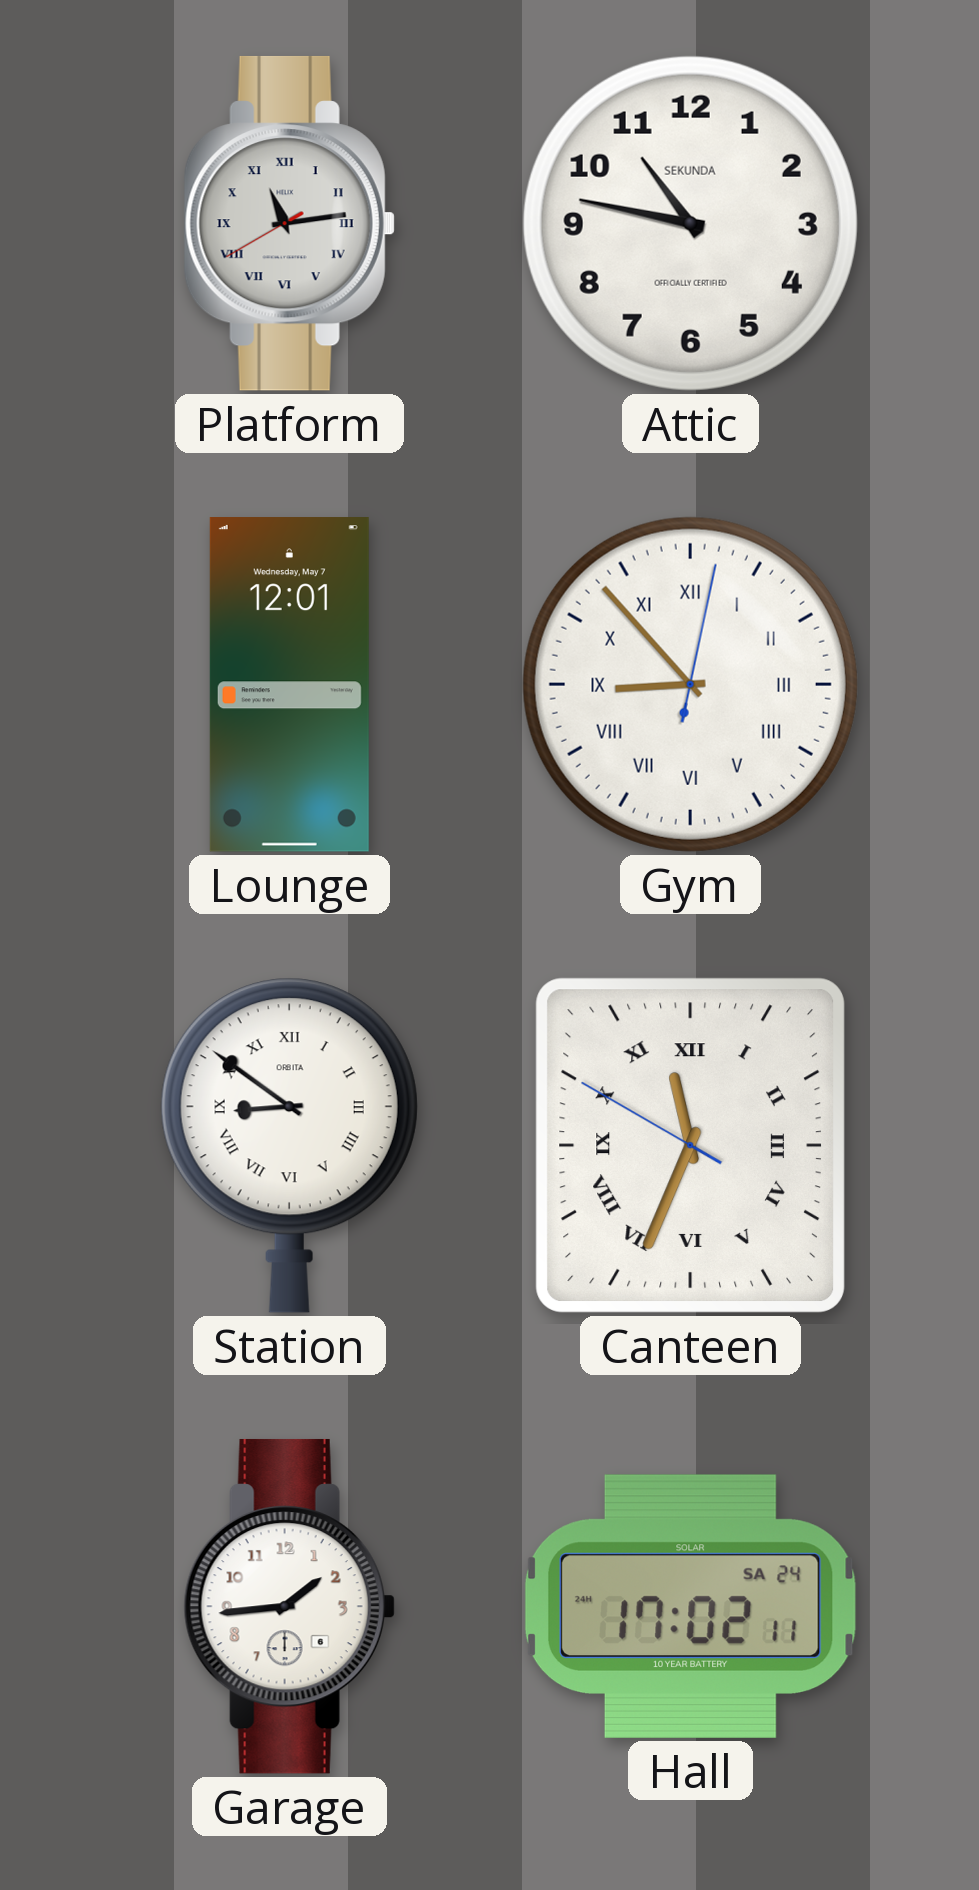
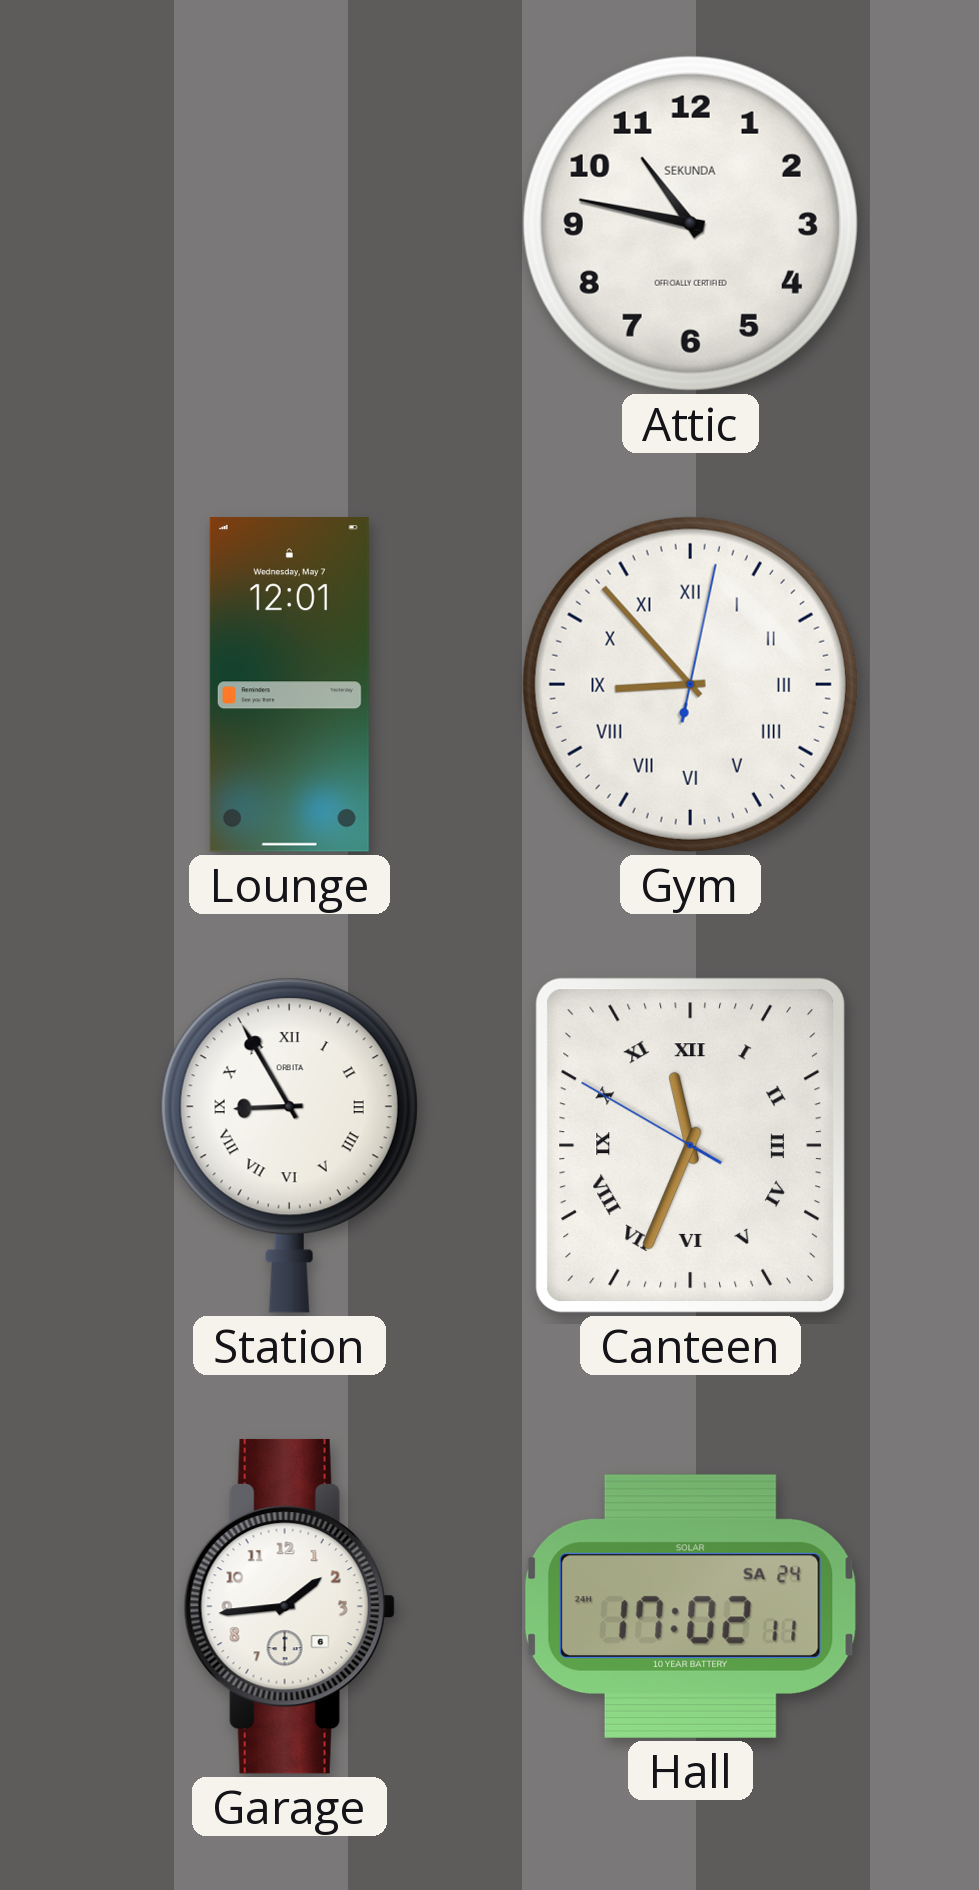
Platform: 11:13 -> none (289, 223)
Station: 8:51 -> 8:55 (289, 1145)
